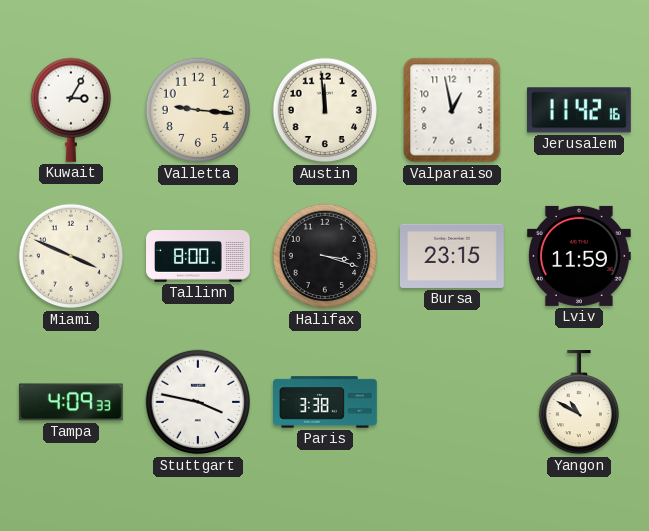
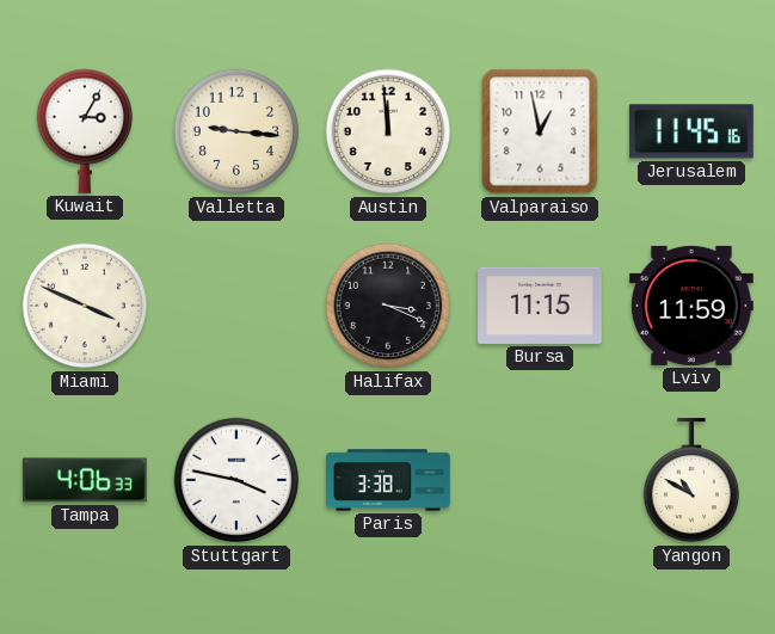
Jerusalem: 11:42 -> 11:45 (691, 131)
Tallinn: 8:00 -> none (198, 257)
Halifax: 3:18 -> 3:19 (388, 306)
Bursa: 23:15 -> 11:15 (541, 306)
Tampa: 4:09 -> 4:06 (85, 480)
